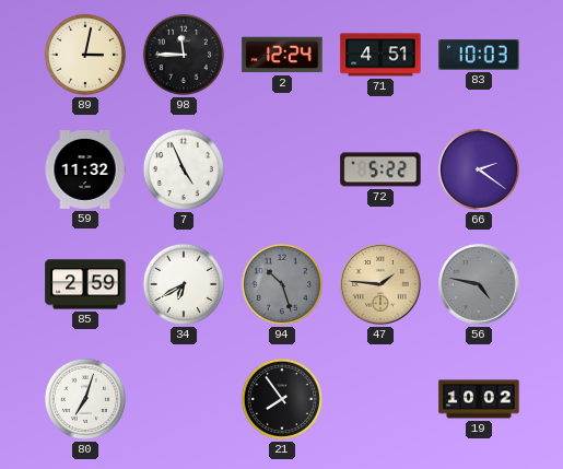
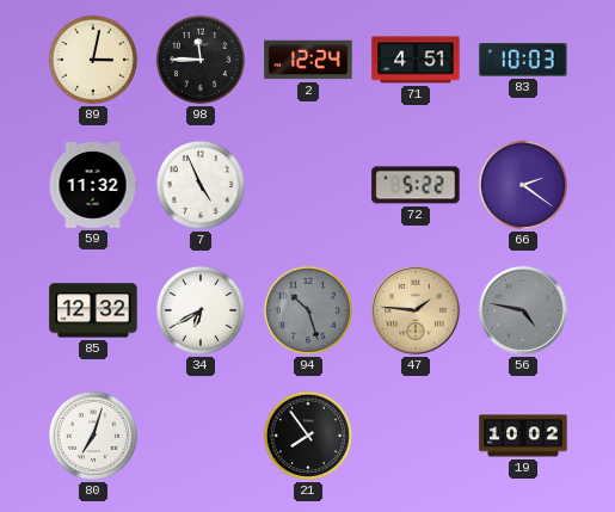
85: 2:59 -> 12:32 (93, 310)
